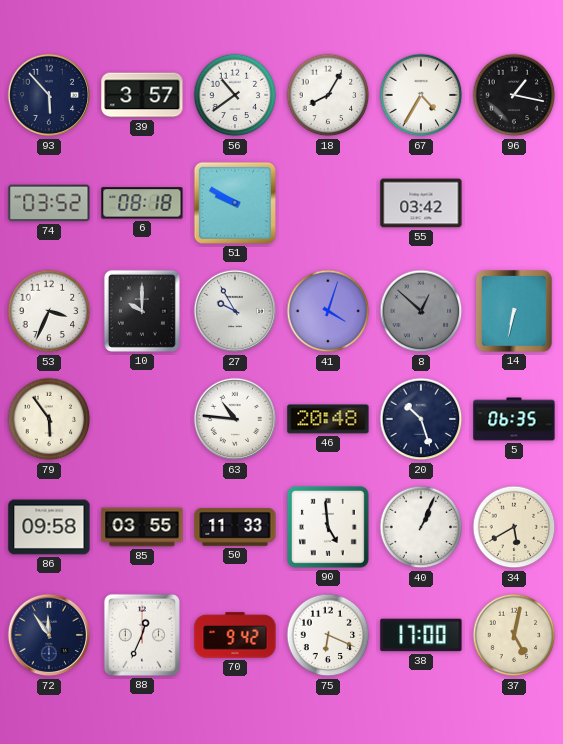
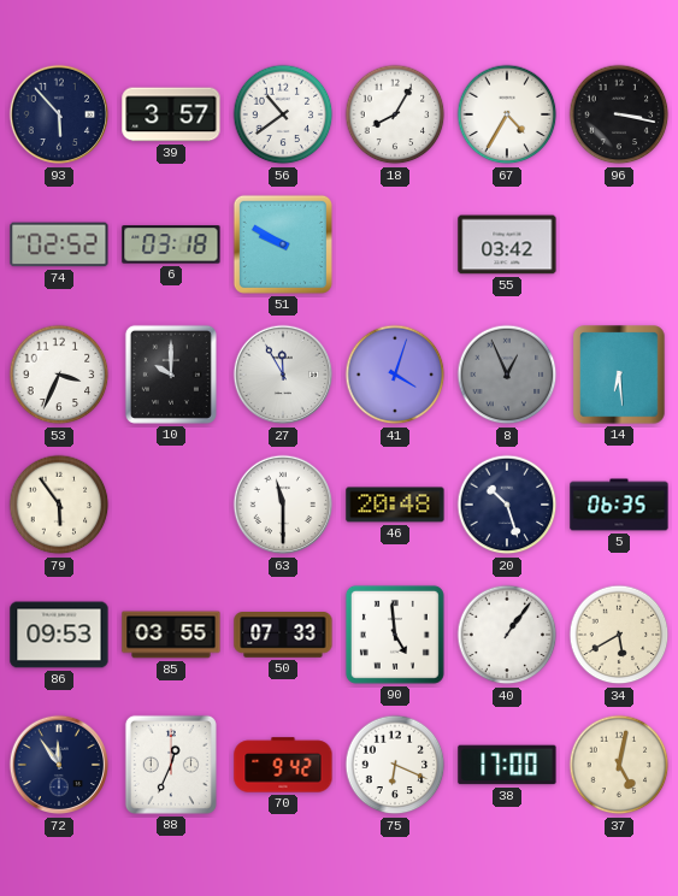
96: 1:17 -> 3:17 (619, 114)
74: 03:52 -> 02:52 (59, 244)
6: 08:18 -> 03:18 (171, 244)
27: 9:55 -> 11:55 (283, 375)
8: 12:52 -> 12:56 (507, 375)
14: 6:32 -> 6:29 (619, 375)
63: 10:46 -> 11:30 (283, 505)
86: 09:58 -> 09:53 (59, 635)
50: 11:33 -> 07:33 (283, 635)
40: 1:04 -> 1:06 (507, 635)
